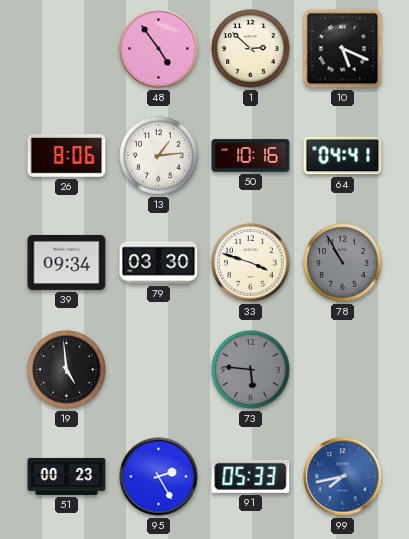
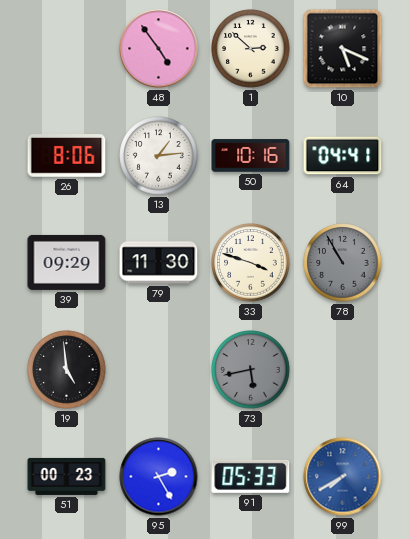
39: 09:34 -> 09:29 (67, 262)
79: 03:30 -> 11:30 (159, 263)
73: 5:46 -> 5:43 (251, 370)
99: 7:43 -> 7:40 (343, 477)
